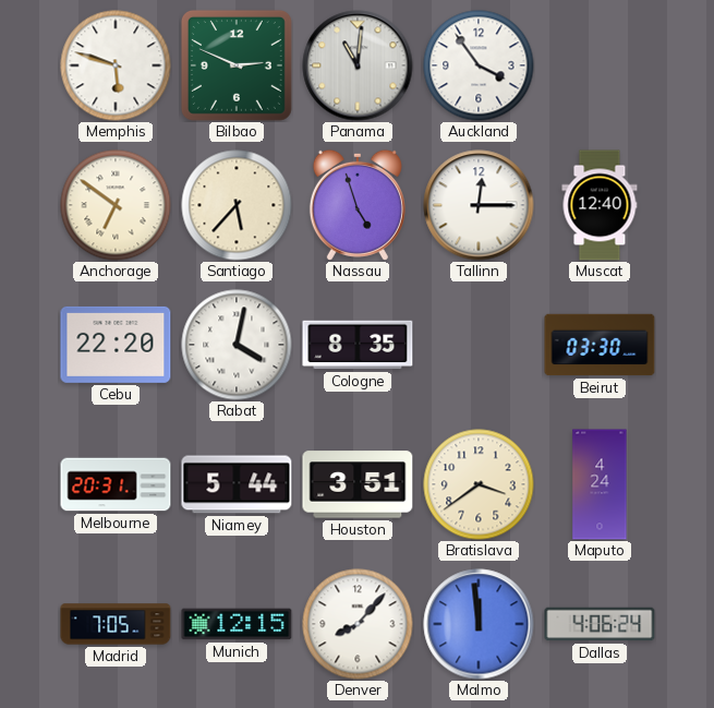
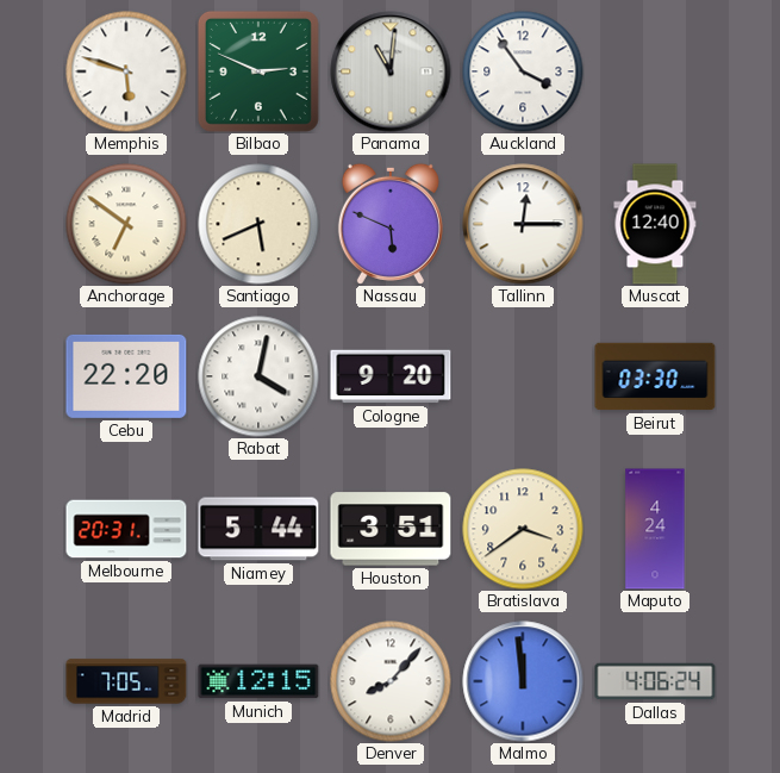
Santiago: 5:37 -> 5:41 (258, 224)
Nassau: 4:57 -> 5:49 (391, 224)
Cologne: 8:35 -> 9:20 (391, 376)
